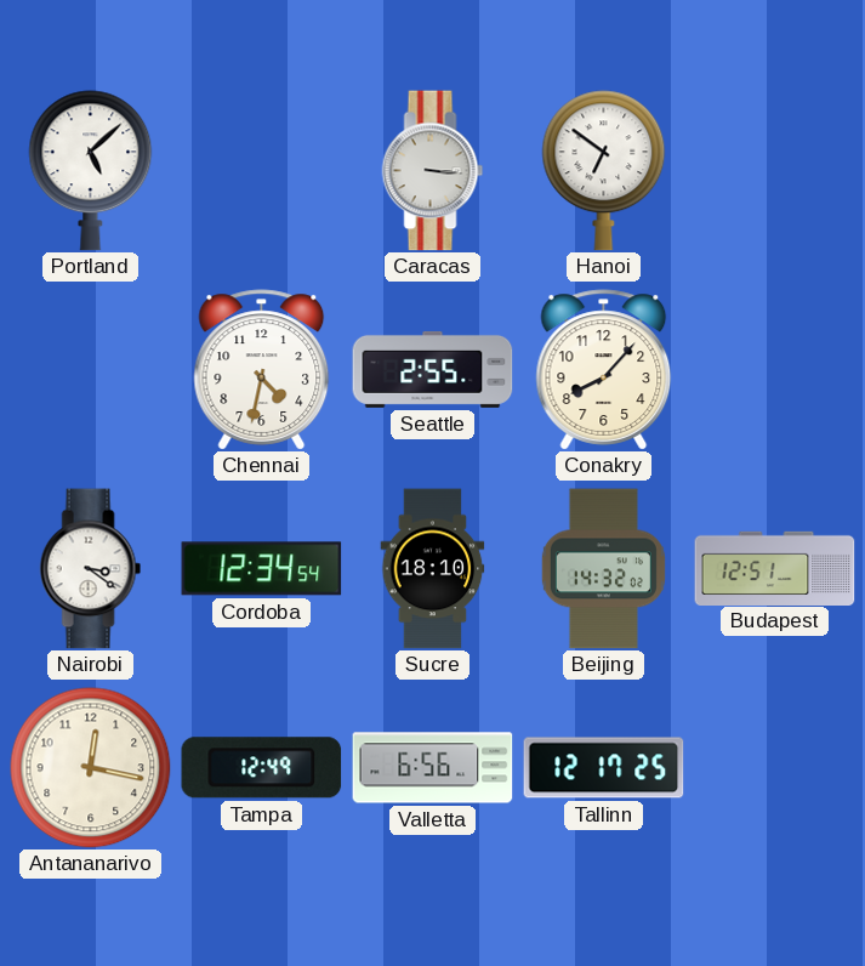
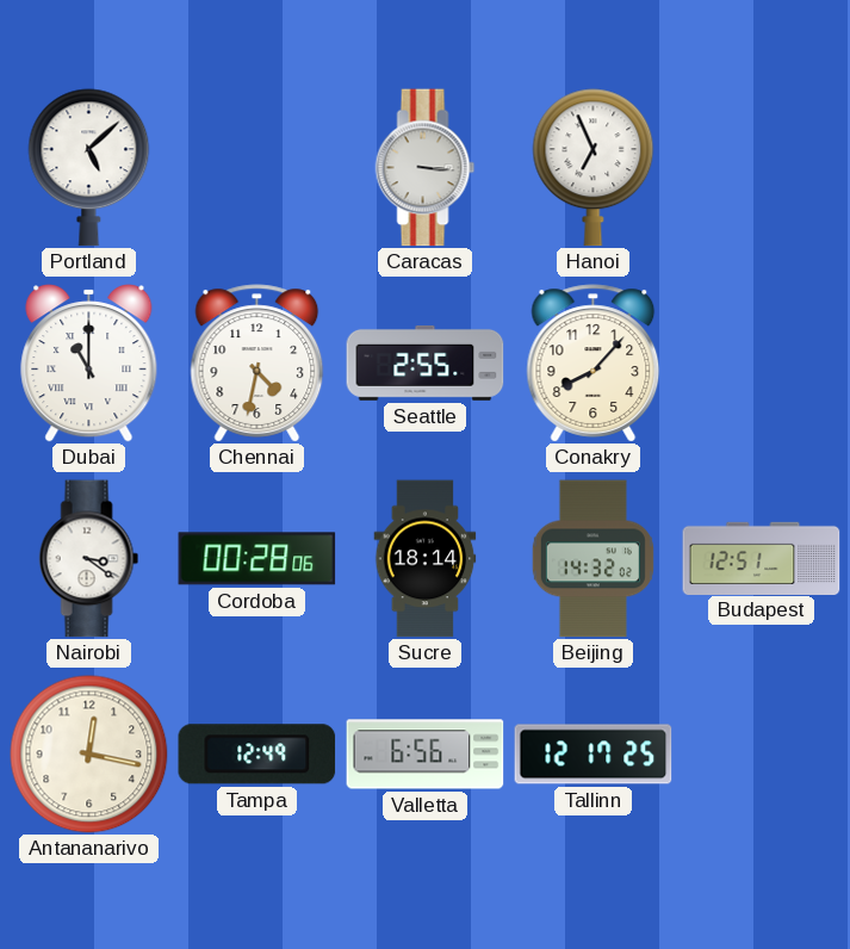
Hanoi: 6:51 -> 6:56 (594, 168)
Dubai: none -> 11:00 (89, 364)
Cordoba: 12:34 -> 00:28 (258, 559)
Sucre: 18:10 -> 18:14 (426, 559)
